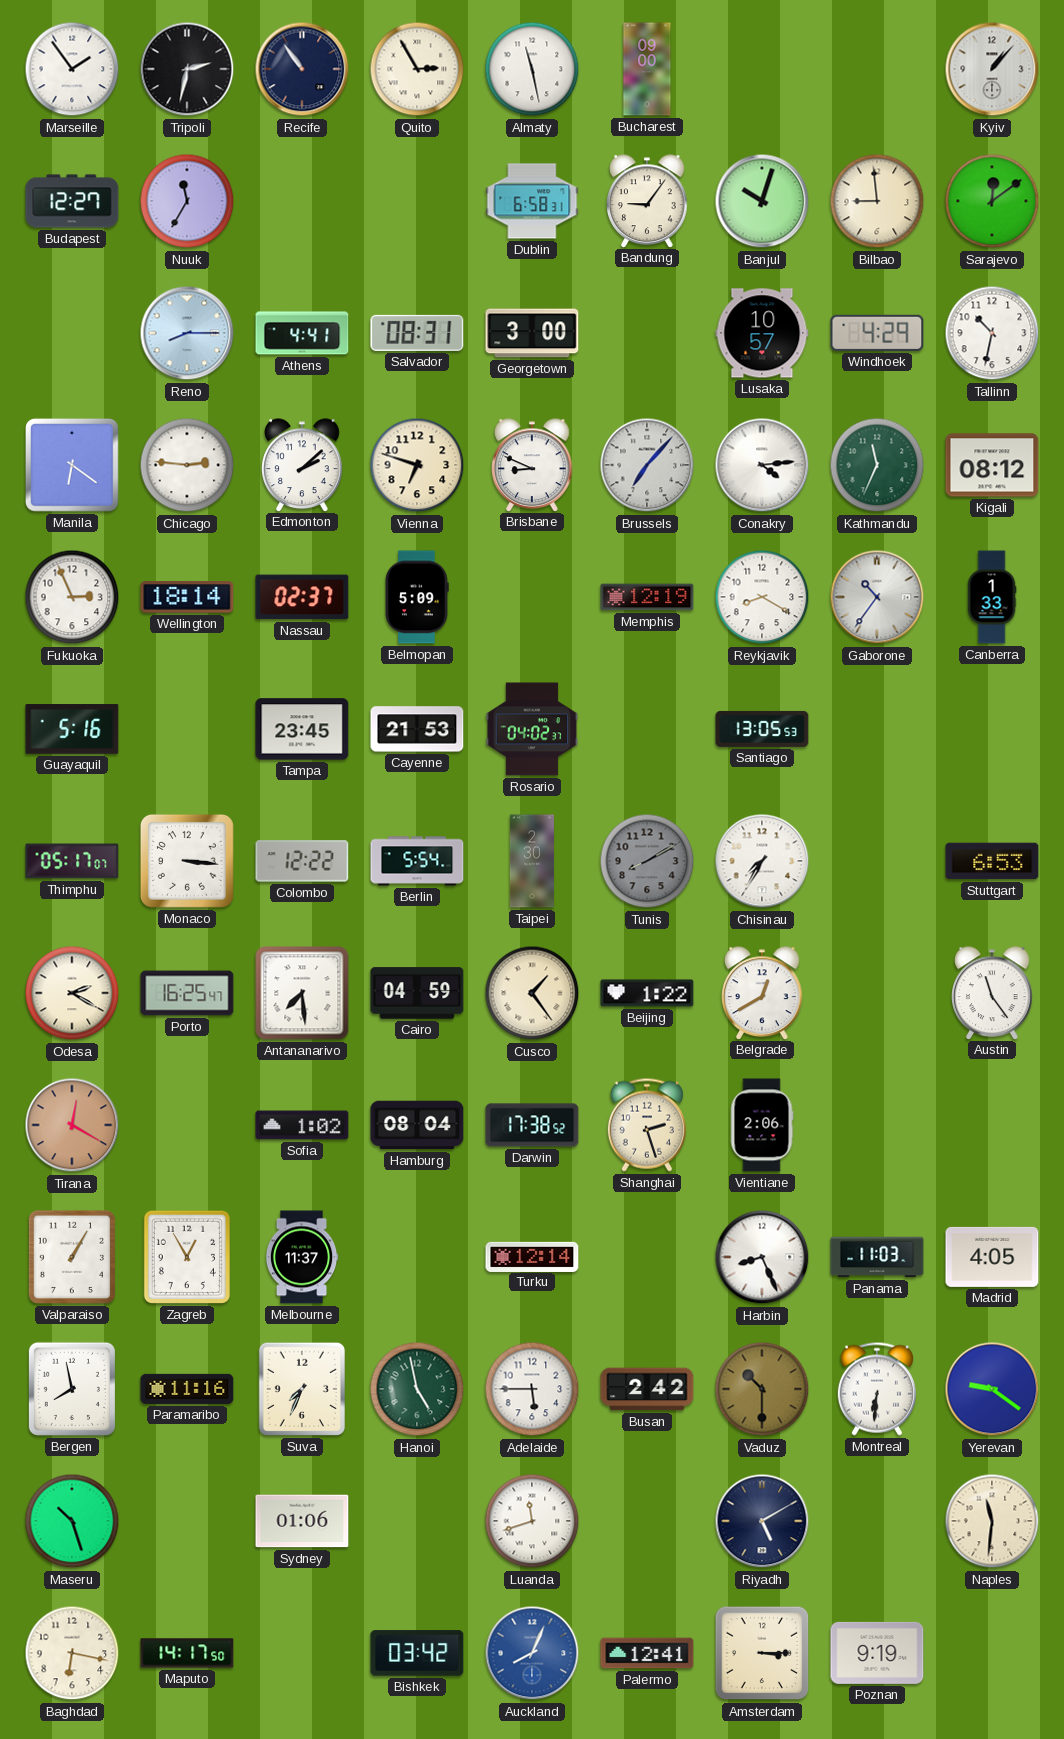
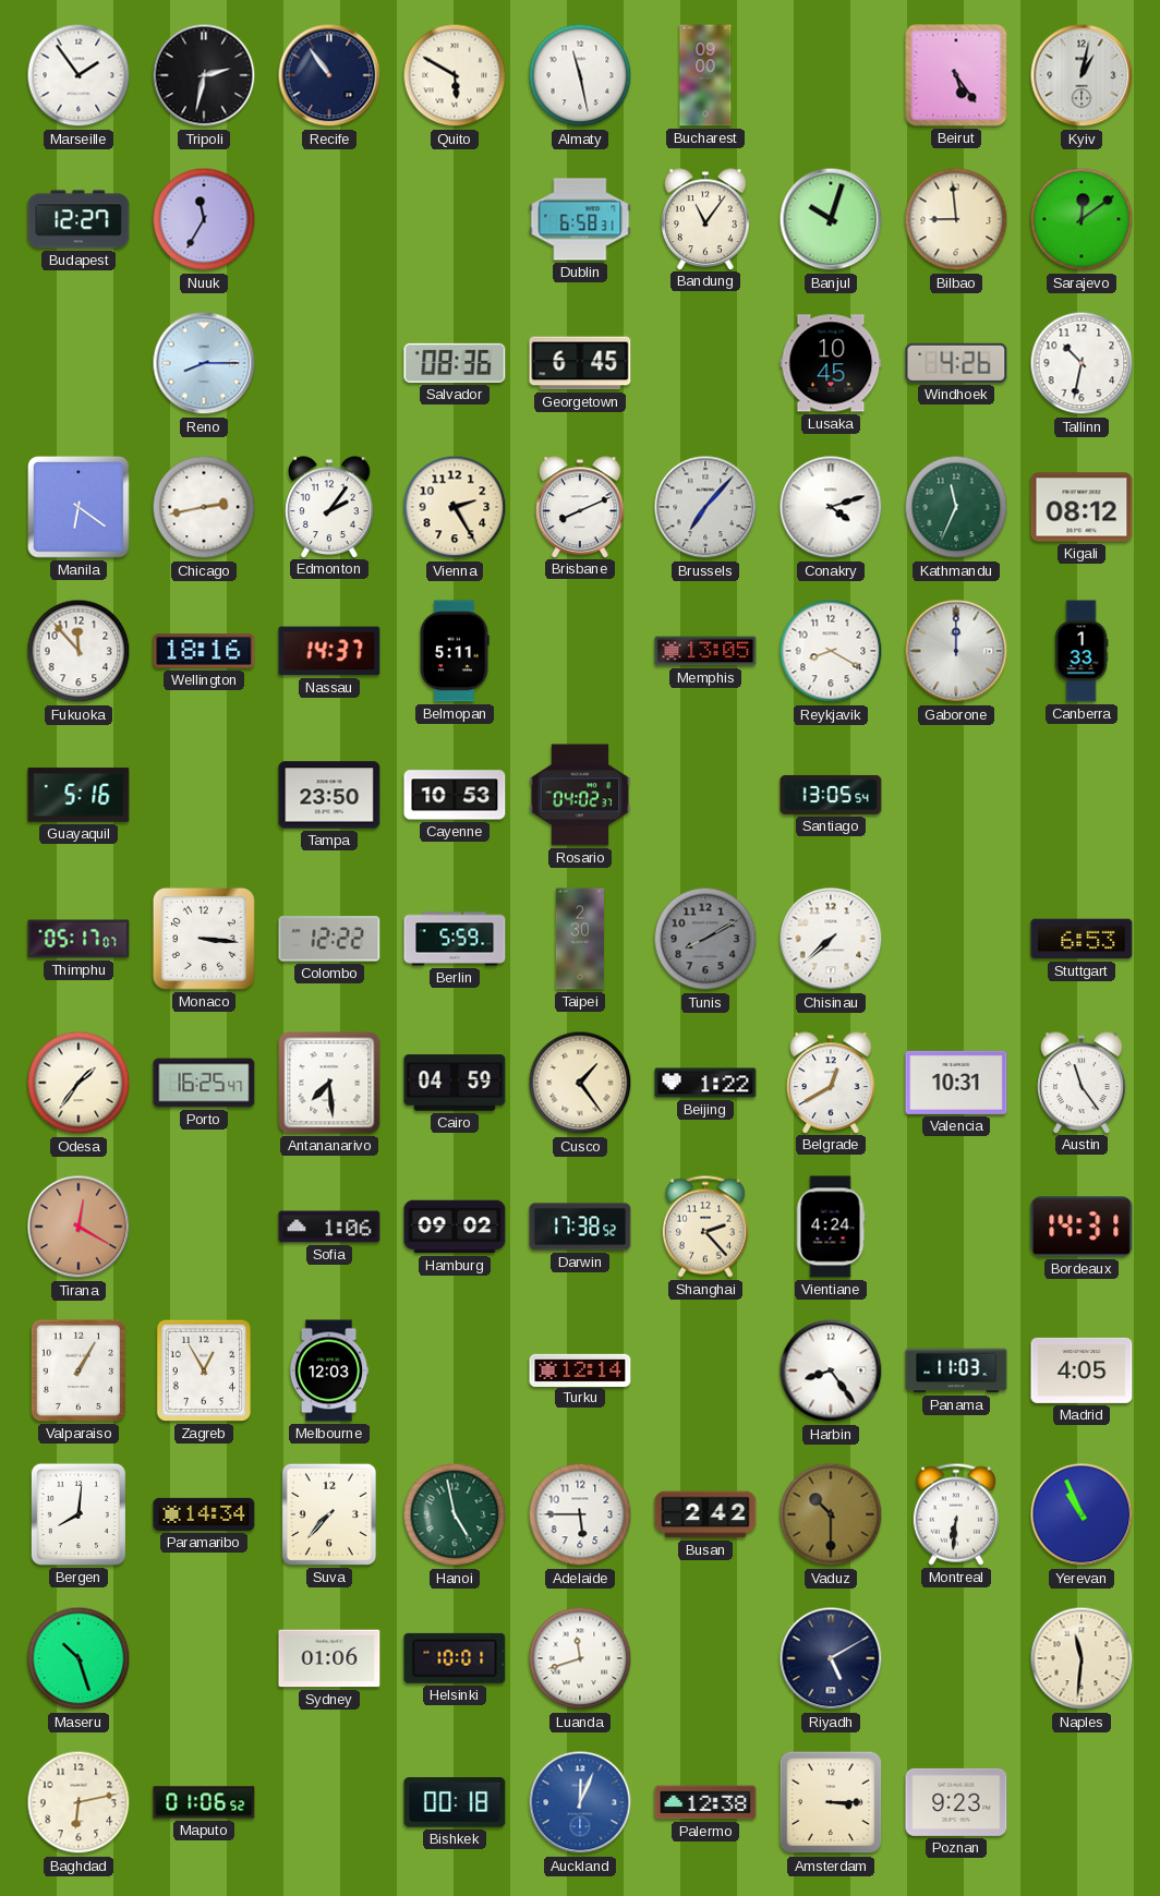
Quito: 2:55 -> 5:50 (455, 75)
Beirut: none -> 5:24 (956, 75)
Kyiv: 1:07 -> 1:02 (1082, 75)
Bandung: 9:06 -> 11:06 (705, 219)
Athens: 4:41 -> none (302, 333)
Salvador: 08:31 -> 08:36 (455, 363)
Georgetown: 3:00 -> 6:45 (580, 363)
Lusaka: 10:57 -> 10:45 (831, 363)
Windhoek: 4:29 -> 4:26 (956, 363)
Chicago: 2:46 -> 2:43 (204, 507)
Edmonton: 2:08 -> 2:06 (329, 507)
Vienna: 6:48 -> 2:25 (455, 507)
Brisbane: 8:49 -> 8:11 (580, 507)
Conakry: 4:14 -> 4:12 (831, 507)
Fukuoka: 2:56 -> 11:53 (78, 651)
Wellington: 18:14 -> 18:16 (204, 651)
Nassau: 02:37 -> 14:37 (329, 651)
Belmopan: 5:09 -> 5:11 (455, 651)
Memphis: 12:19 -> 13:05 (705, 651)
Gaborone: 10:36 -> 12:00 (956, 651)
Tampa: 23:45 -> 23:50 (329, 795)
Cayenne: 21:53 -> 10:53 (455, 795)
Santiago: 13:05:53 -> 13:05:54 (831, 795)
Berlin: 5:54 -> 5:59 (455, 939)
Chisinau: 7:35 -> 7:38 (831, 939)
Odesa: 2:20 -> 1:36 (78, 1083)
Valencia: none -> 10:31 (956, 1083)
Sofia: 1:02 -> 1:06 (329, 1227)
Hamburg: 08:04 -> 09:02 (455, 1227)
Shanghai: 2:27 -> 2:23 (705, 1227)
Vientiane: 2:06 -> 4:24 (831, 1227)
Bordeaux: none -> 14:31 (1082, 1227)
Melbourne: 11:37 -> 12:03 (329, 1370)
Harbin: 8:26 -> 8:24 (831, 1370)
Bergen: 7:58 -> 8:01 (78, 1514)
Paramaribo: 11:16 -> 14:34 (204, 1514)
Suva: 7:34 -> 7:37 (329, 1514)
Yerevan: 9:21 -> 10:56 (1082, 1514)
Helsinki: none -> 10:01 (455, 1658)
Baghdad: 6:17 -> 6:13 (78, 1802)
Maputo: 14:17 -> 01:06 (204, 1802)
Bishkek: 03:42 -> 00:18 (455, 1802)
Auckland: 8:04 -> 12:04 (580, 1802)
Palermo: 12:41 -> 12:38 (705, 1802)
Poznan: 9:19 -> 9:23 (956, 1802)
